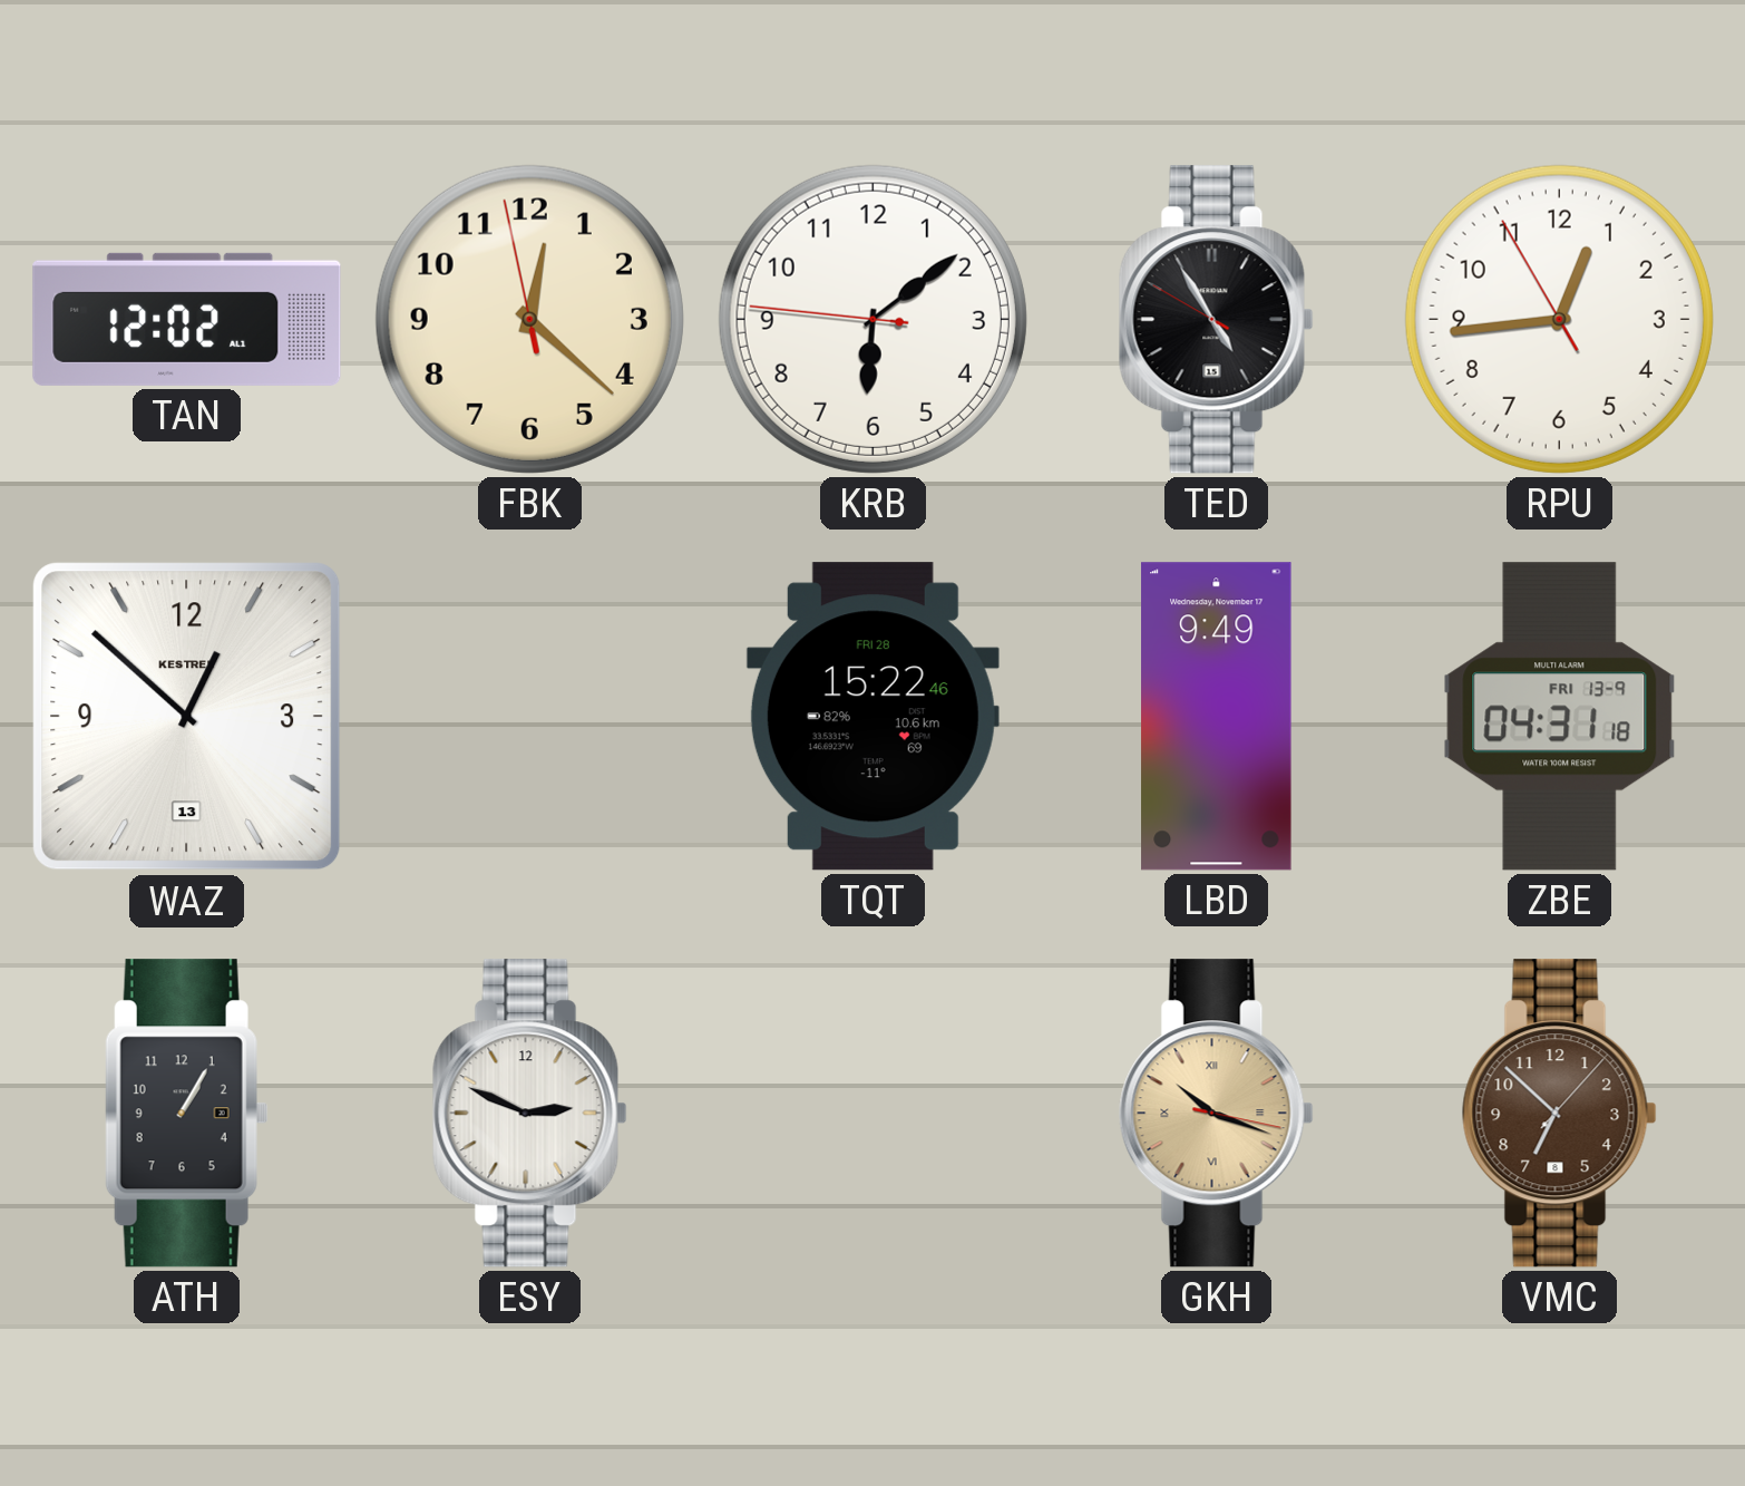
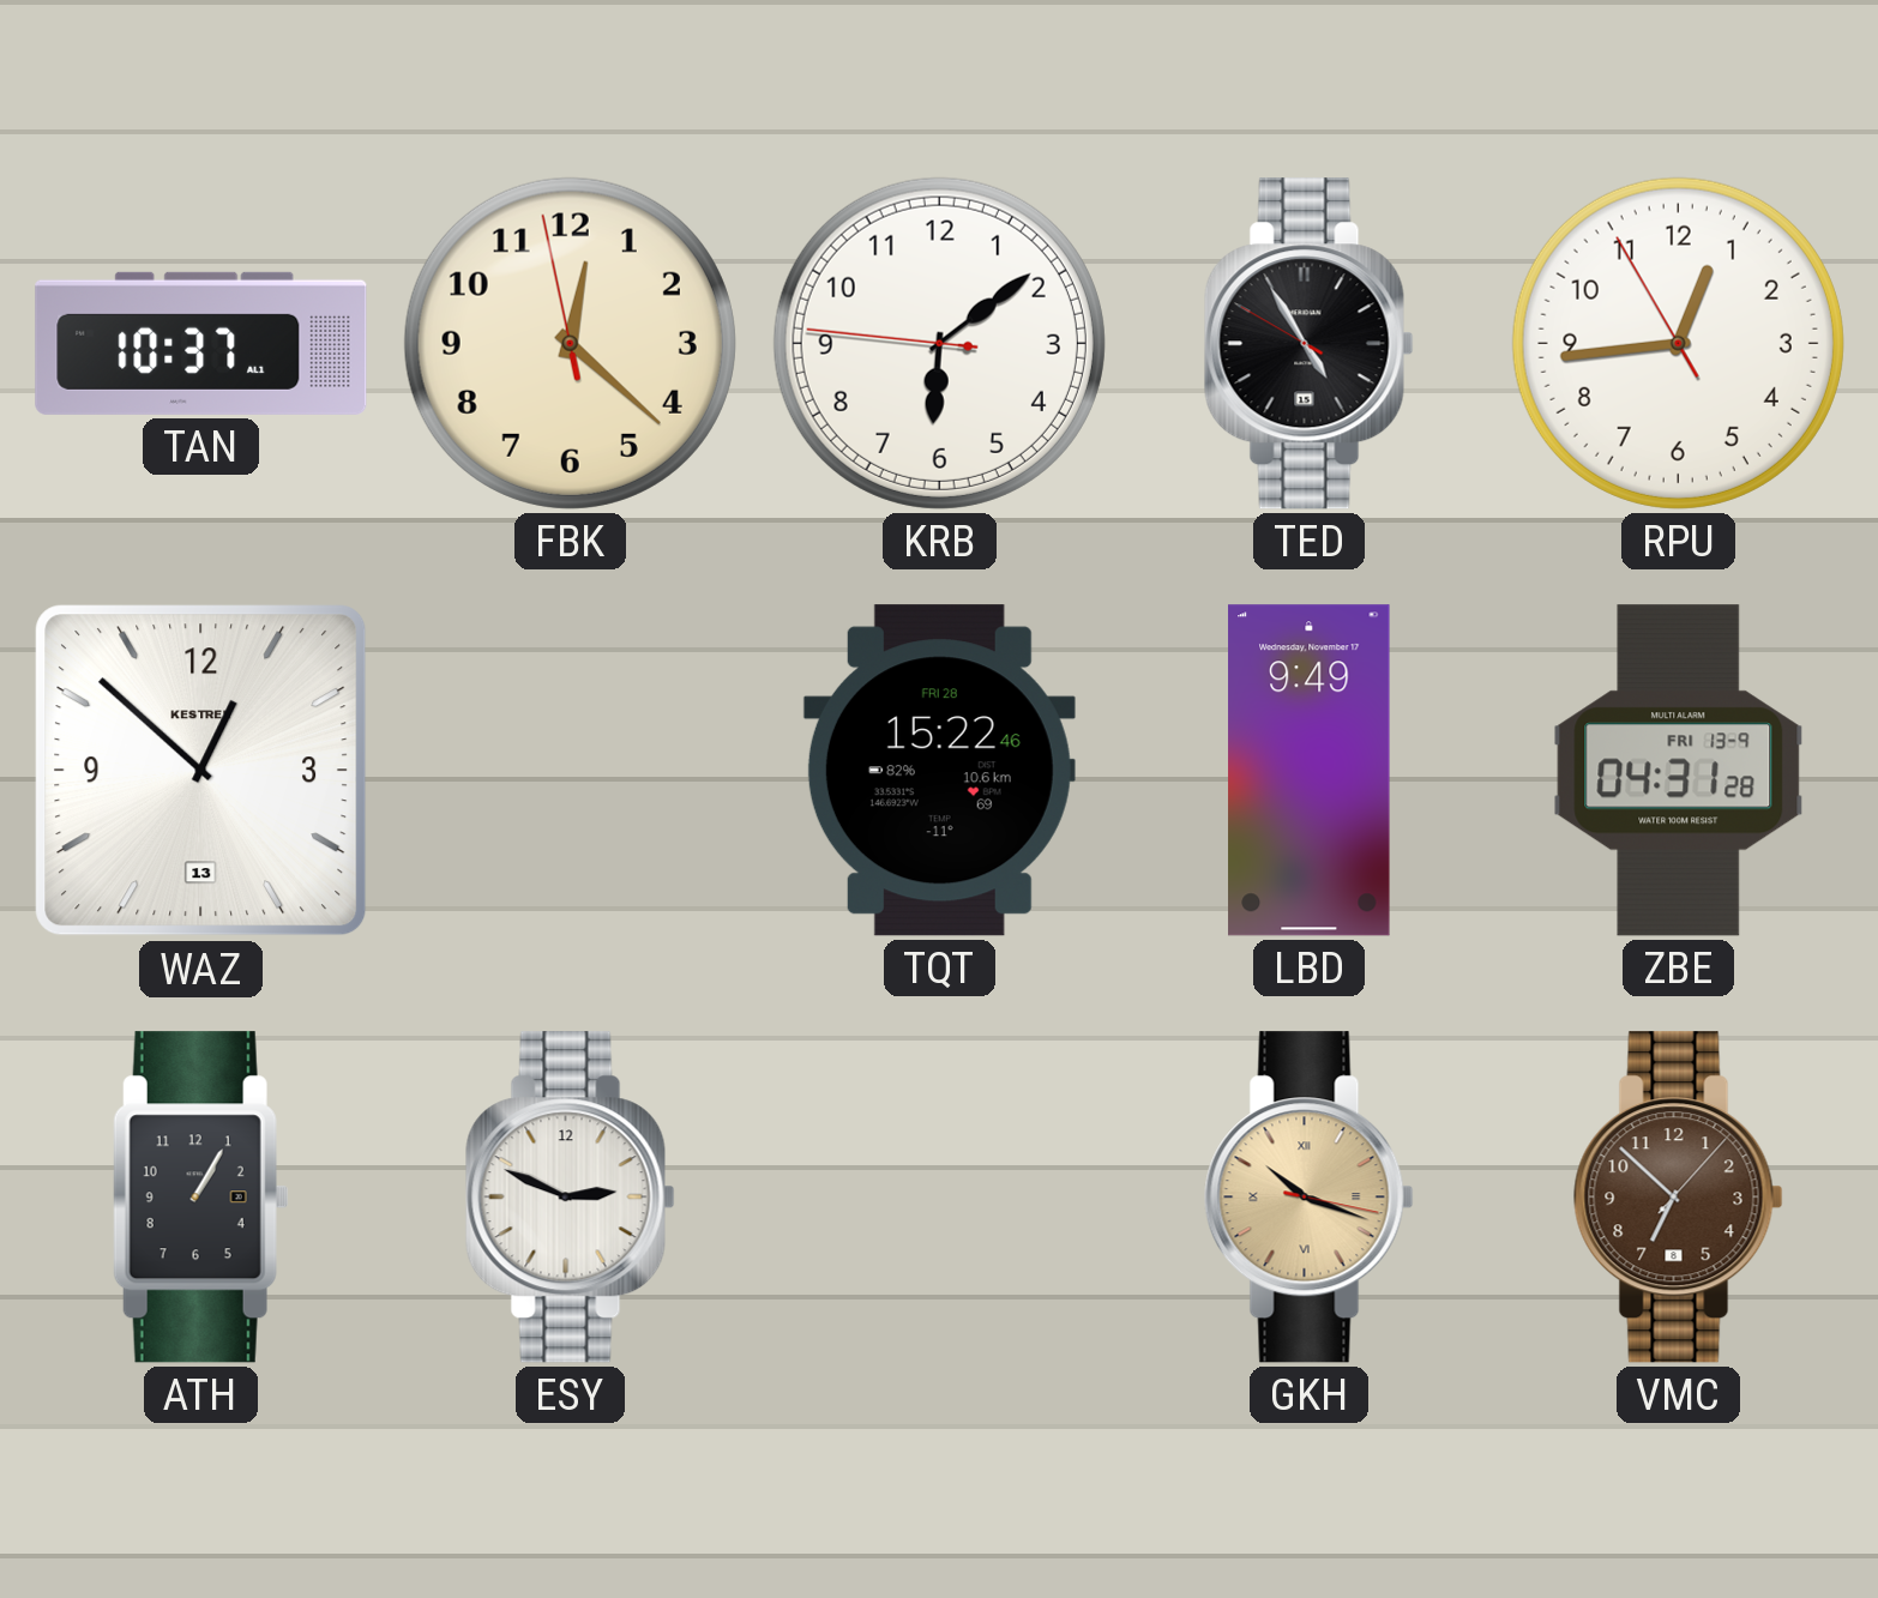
TAN: 12:02 -> 10:37 (201, 343)
ZBE: 04:31:18 -> 04:31:28 (1679, 771)
